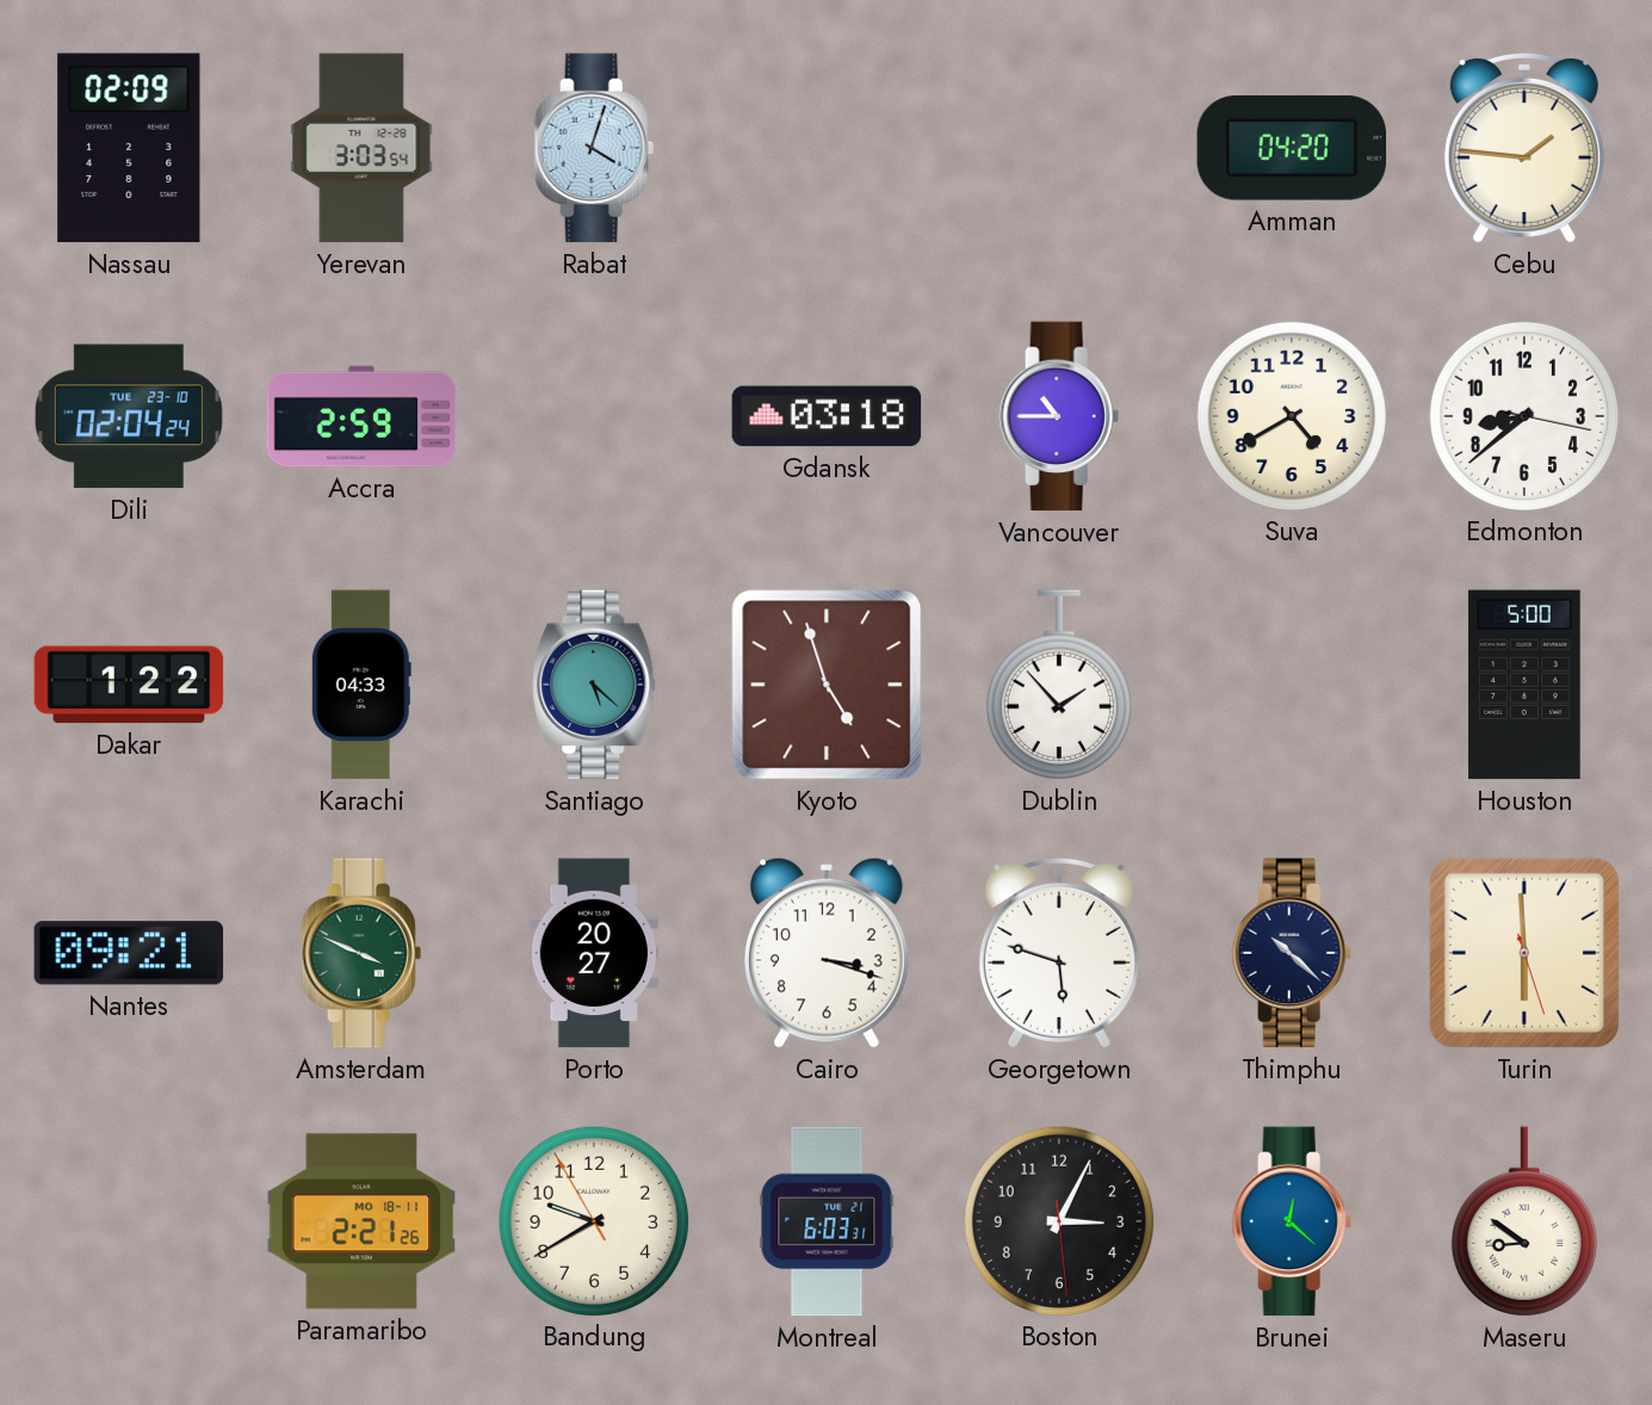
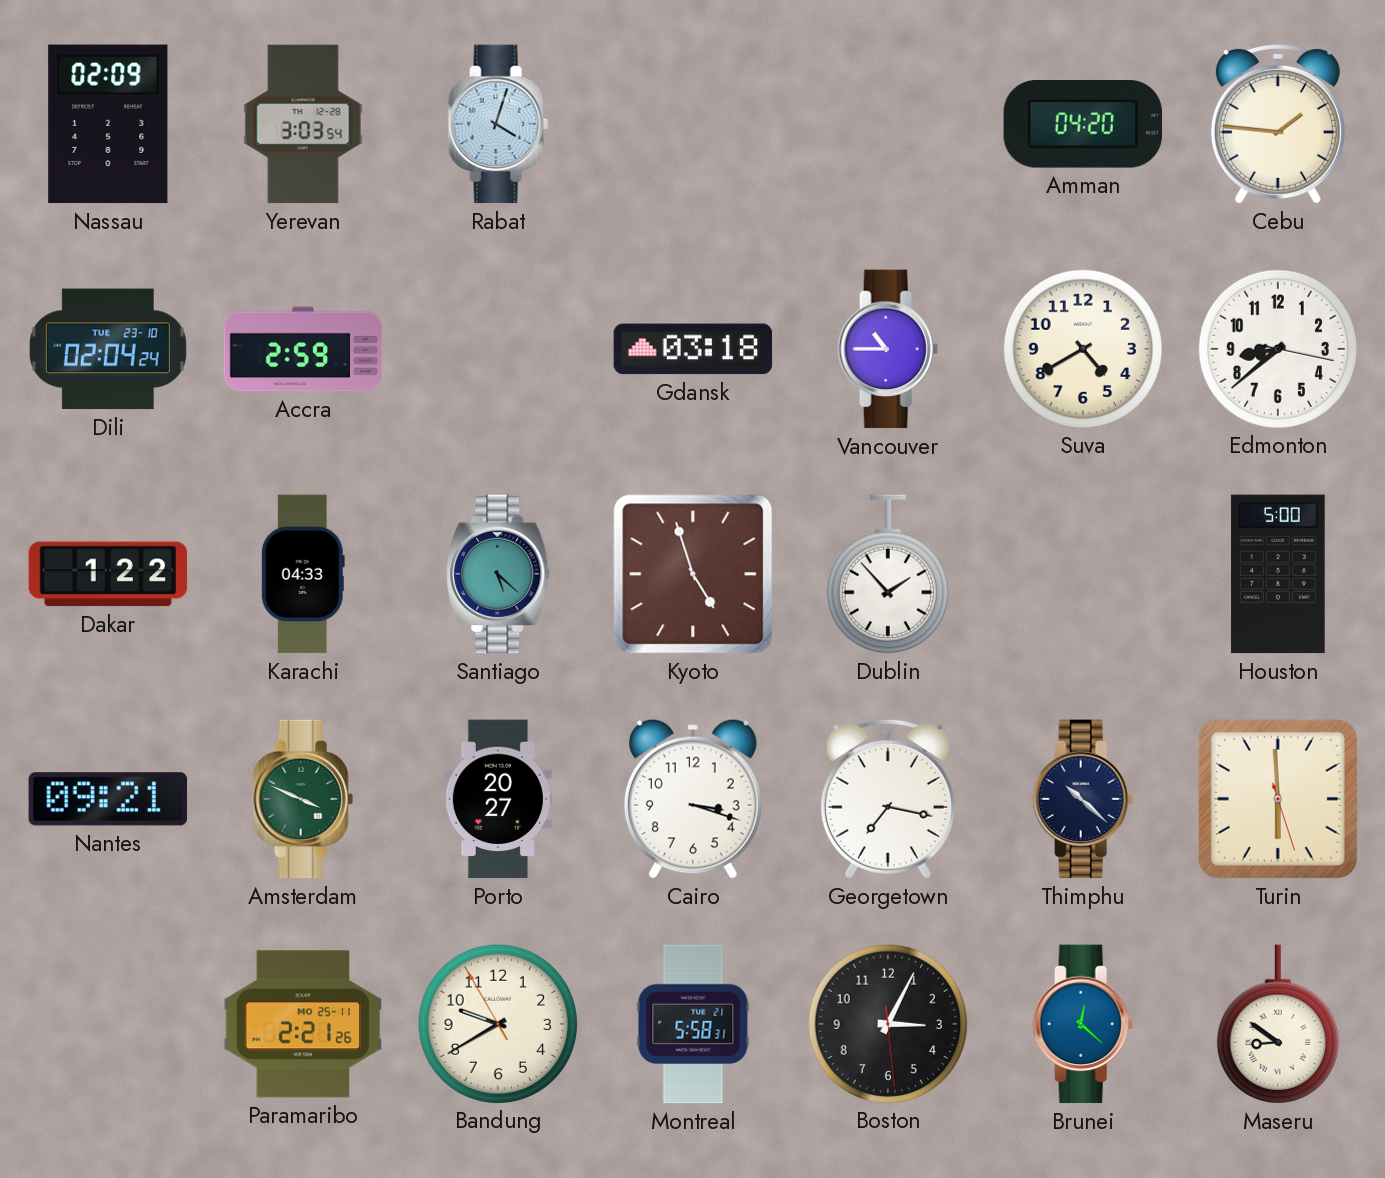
Georgetown: 5:48 -> 7:17 (888, 799)
Paramaribo date: MO 18-11 -> MO 25-11 (303, 1024)
Montreal: 6:03 -> 5:58 (693, 1024)
